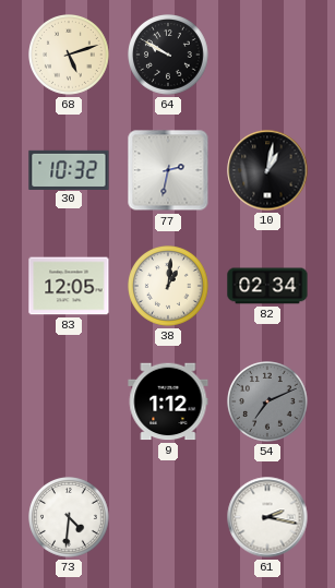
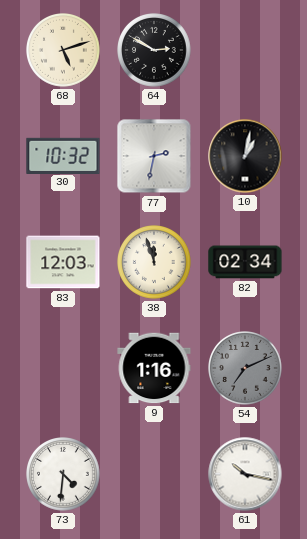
64: 9:50 -> 2:50 (155, 51)
83: 12:05 -> 12:03 (63, 262)
38: 1:01 -> 11:57 (155, 263)
9: 1:12 -> 1:16 (154, 368)
61: 2:17 -> 10:17 (245, 474)
